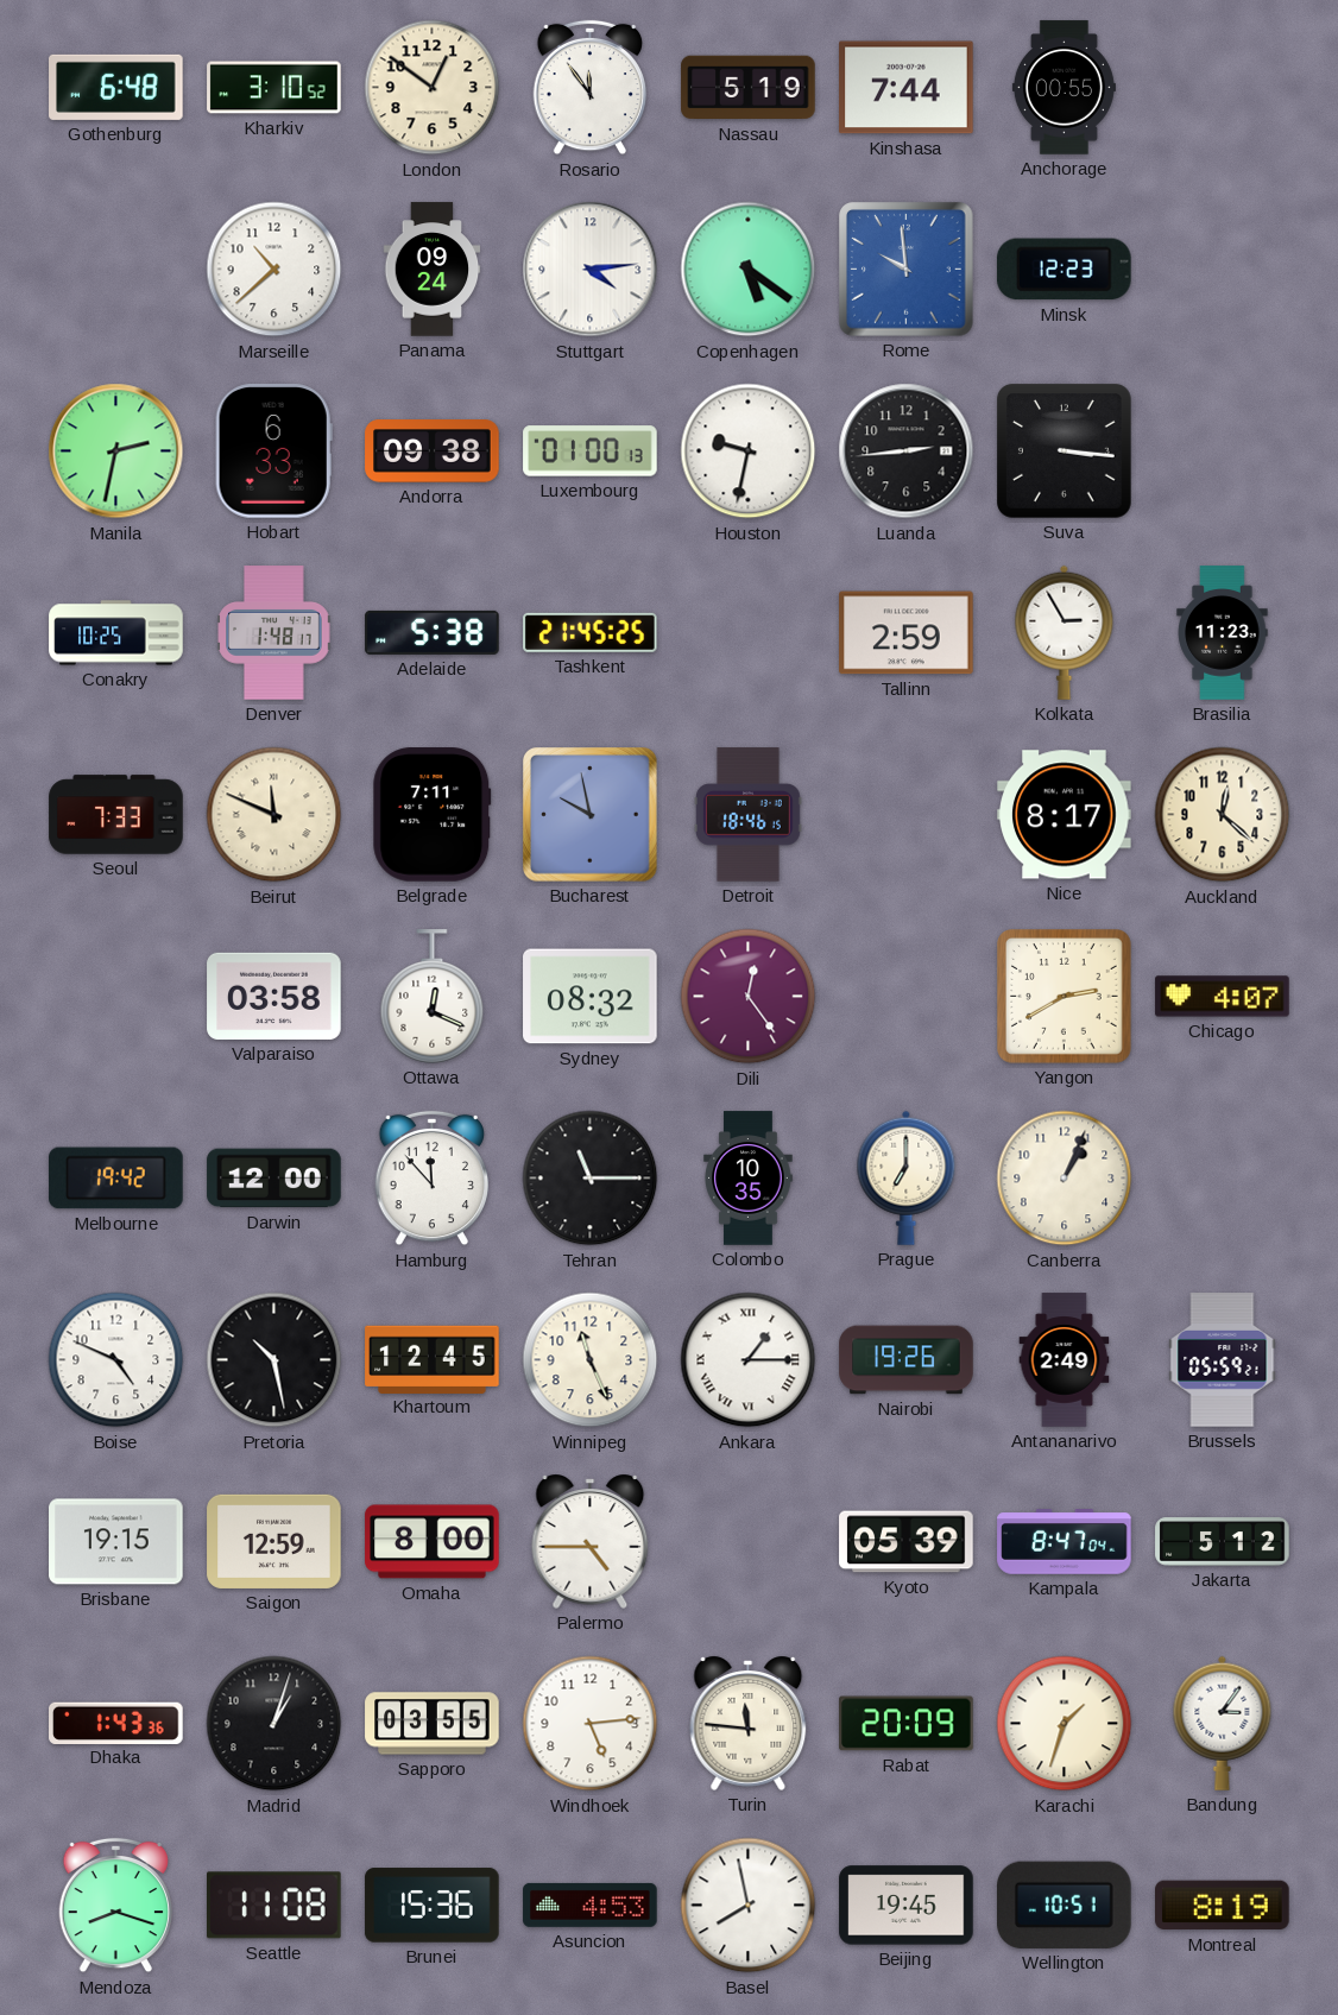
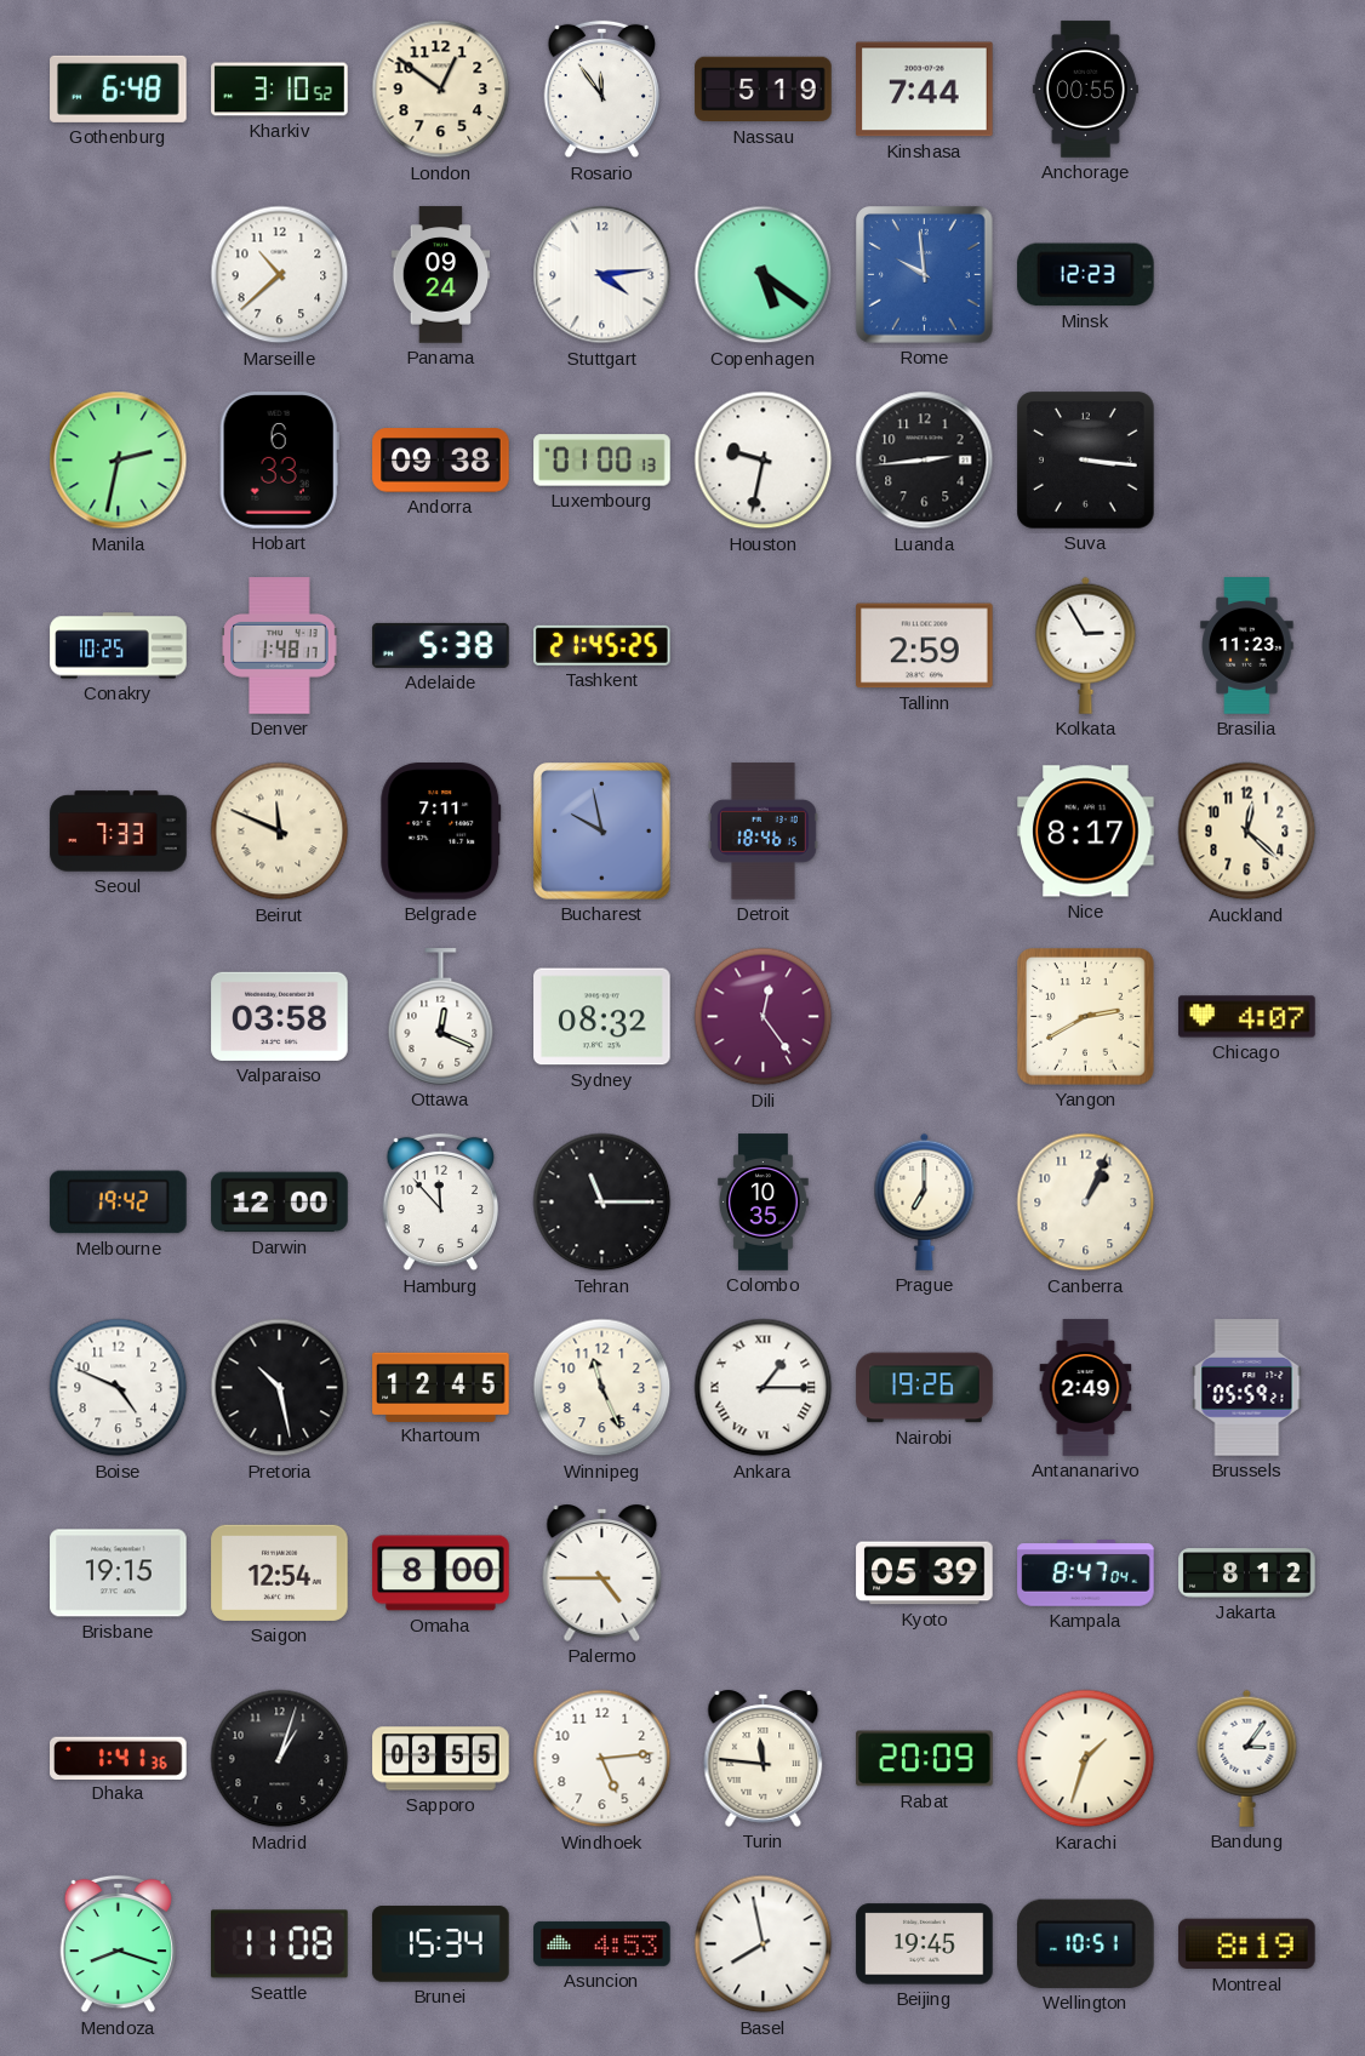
Saigon: 12:59 -> 12:54 (280, 1572)
Jakarta: 5:12 -> 8:12 (1247, 1574)
Dhaka: 1:43 -> 1:41 (119, 1758)
Brunei: 15:36 -> 15:34 (441, 1944)
